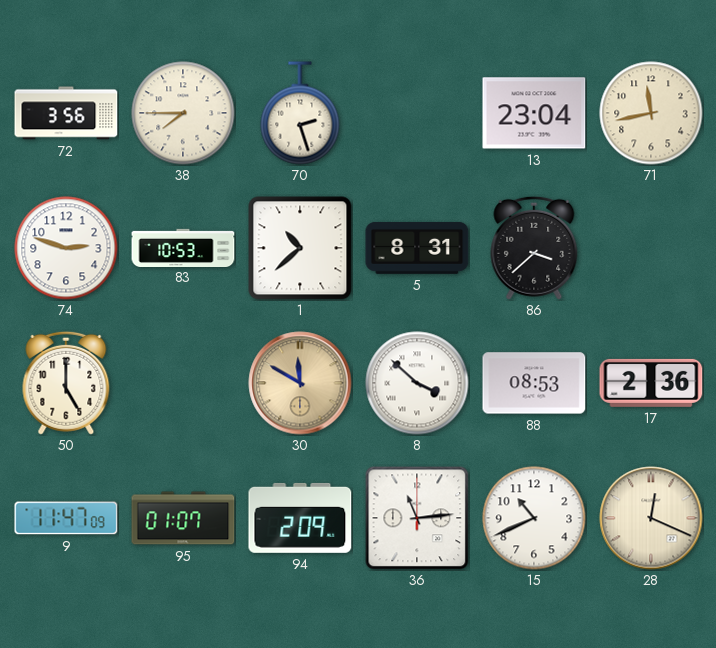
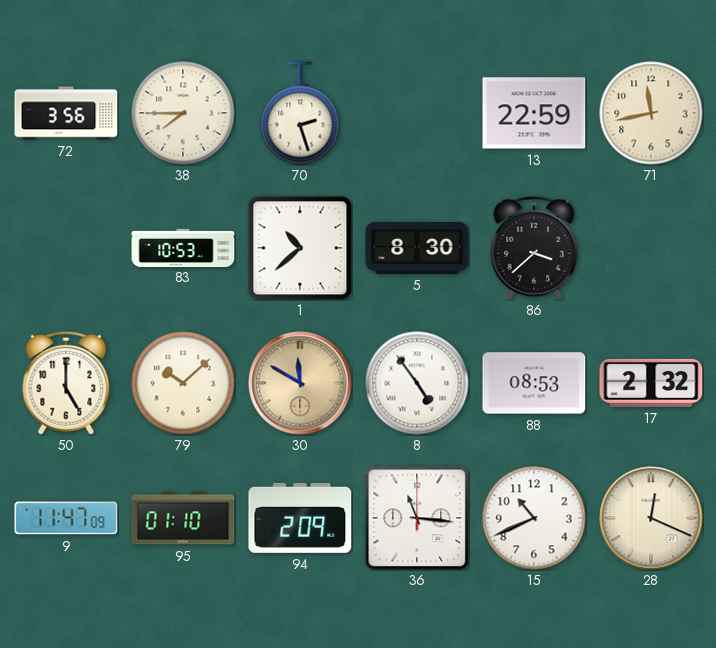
13: 23:04 -> 22:59 (534, 113)
74: 2:48 -> none (66, 248)
5: 8:31 -> 8:30 (417, 248)
79: none -> 10:08 (183, 383)
8: 3:52 -> 4:54 (417, 383)
17: 2:36 -> 2:32 (651, 383)
95: 01:07 -> 01:10 (183, 518)
36: 11:14 -> 11:16 (417, 518)
